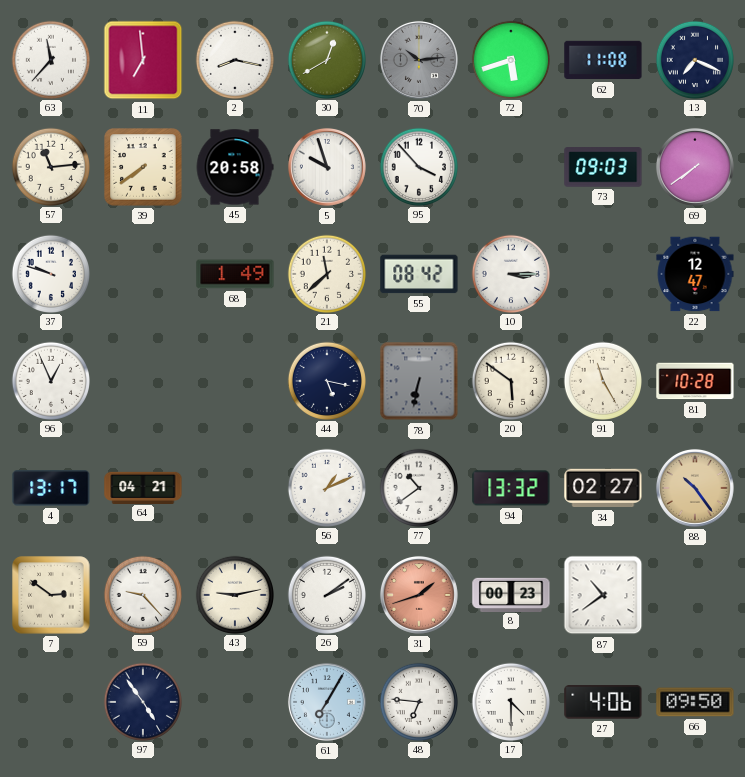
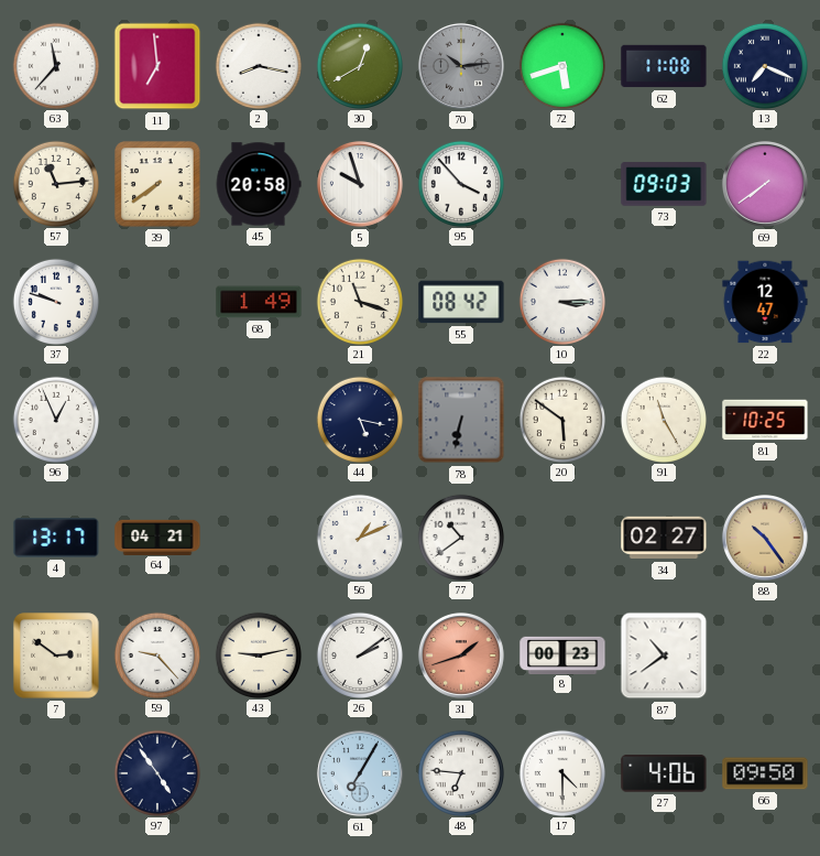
21: 11:38 -> 11:18 (359, 301)
81: 10:28 -> 10:25 (765, 420)
94: 13:32 -> none (511, 488)
